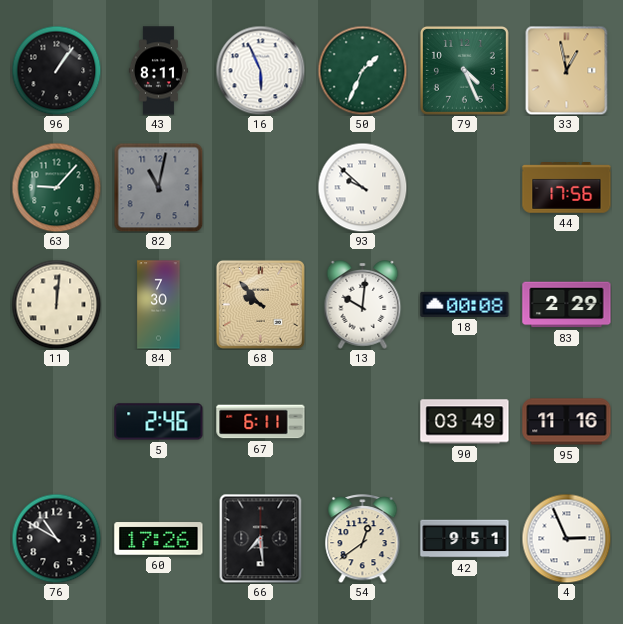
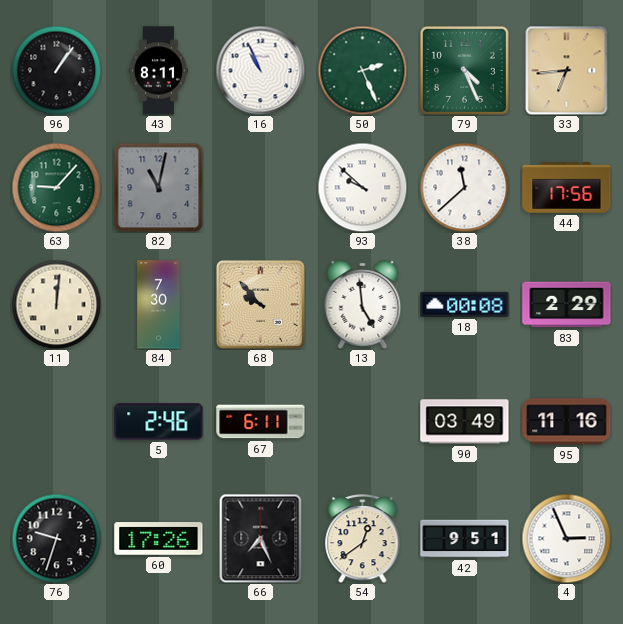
16: 5:56 -> 10:56 (260, 70)
50: 1:34 -> 2:26 (362, 70)
33: 12:58 -> 6:44 (567, 70)
38: none -> 11:38 (464, 187)
13: 10:01 -> 4:59 (363, 305)
76: 10:50 -> 9:33 (56, 538)
66: 7:29 -> 7:26 (261, 538)
